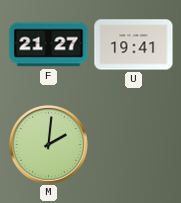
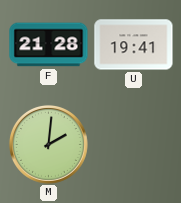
F: 21:27 -> 21:28 (49, 45)
